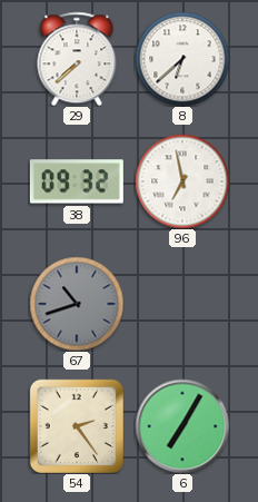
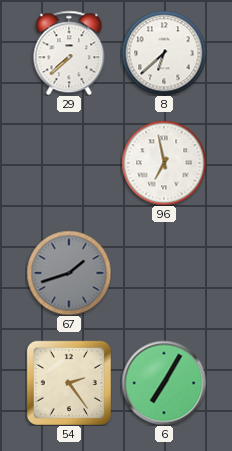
38: 09:32 -> none (77, 181)
67: 10:42 -> 1:42 (69, 273)
